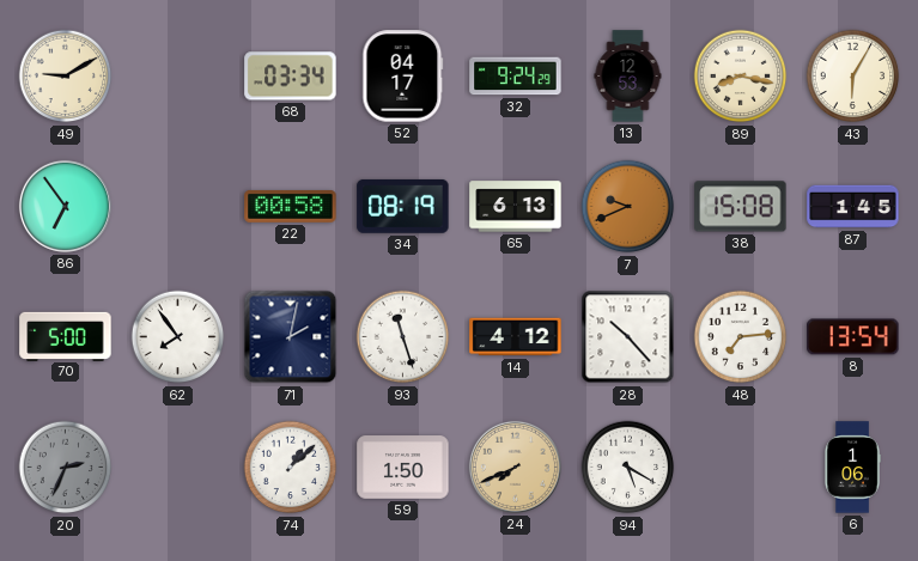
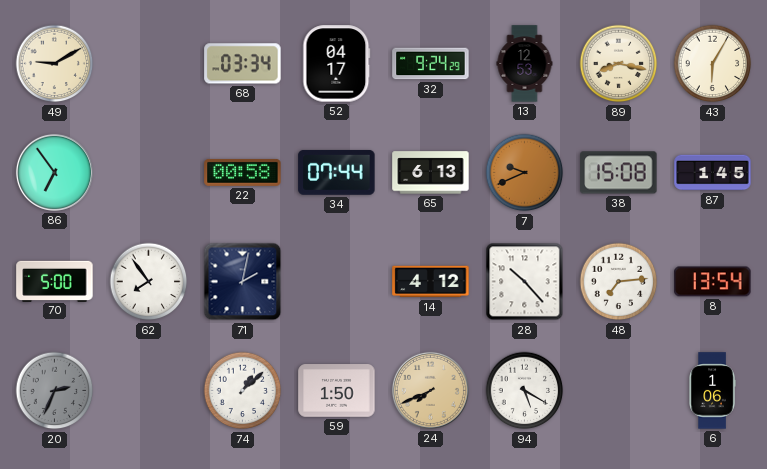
34: 08:19 -> 07:44 (337, 172)
93: 11:27 -> none (403, 337)
